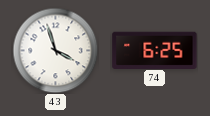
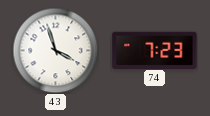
74: 6:25 -> 7:23 (155, 50)
